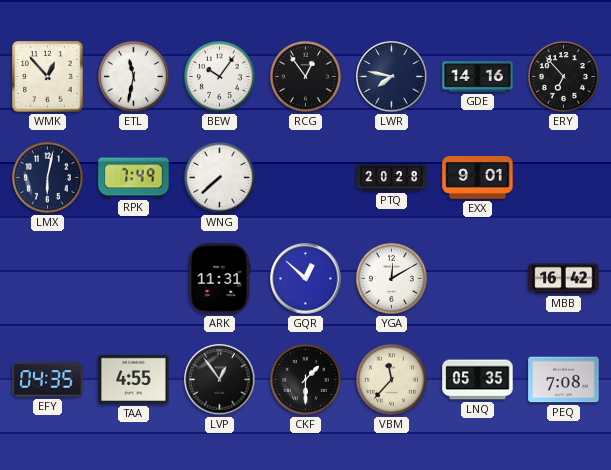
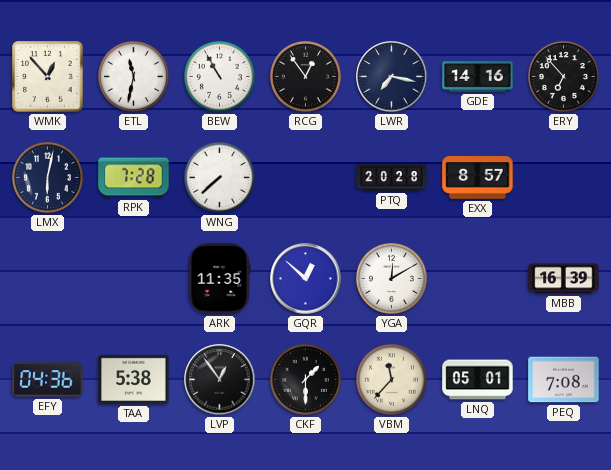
BEW: 10:06 -> 10:55 (219, 76)
LWR: 7:47 -> 7:17 (392, 77)
RPK: 7:49 -> 7:28 (134, 178)
EXX: 9:01 -> 8:57 (478, 178)
ARK: 11:31 -> 11:35 (219, 279)
MBB: 16:42 -> 16:39 (564, 279)
EFY: 04:35 -> 04:36 (48, 380)
TAA: 4:55 -> 5:38 (134, 379)
LNQ: 05:35 -> 05:01 (478, 380)
